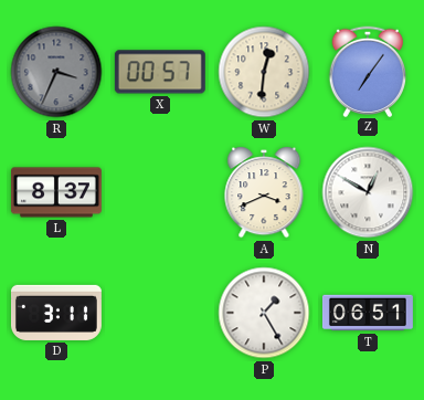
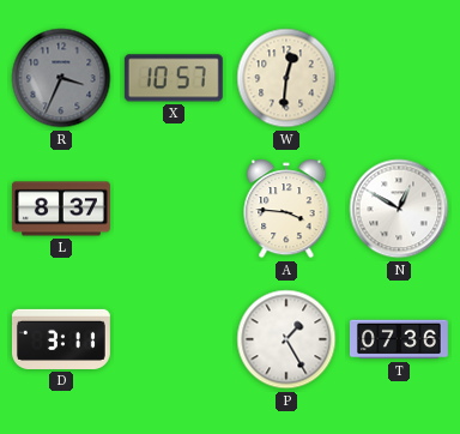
X: 00:57 -> 10:57 (174, 78)
Z: 7:06 -> none (367, 71)
A: 3:41 -> 3:46 (286, 209)
T: 06:51 -> 07:36 (399, 339)
